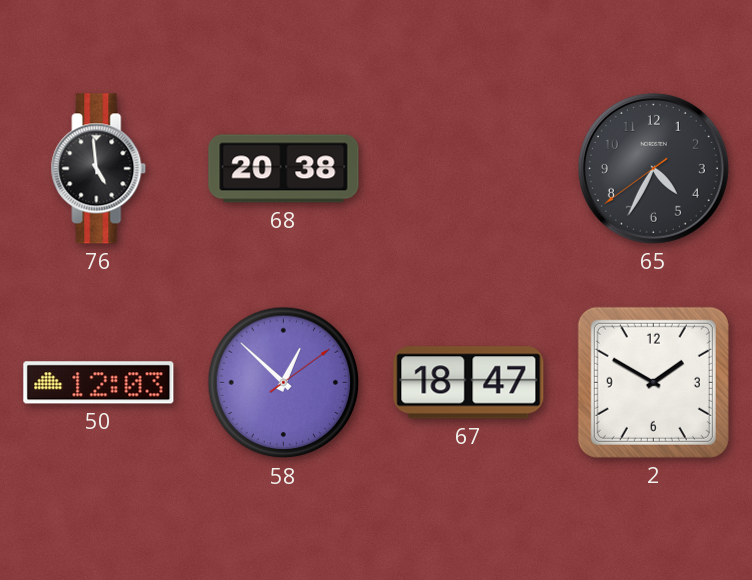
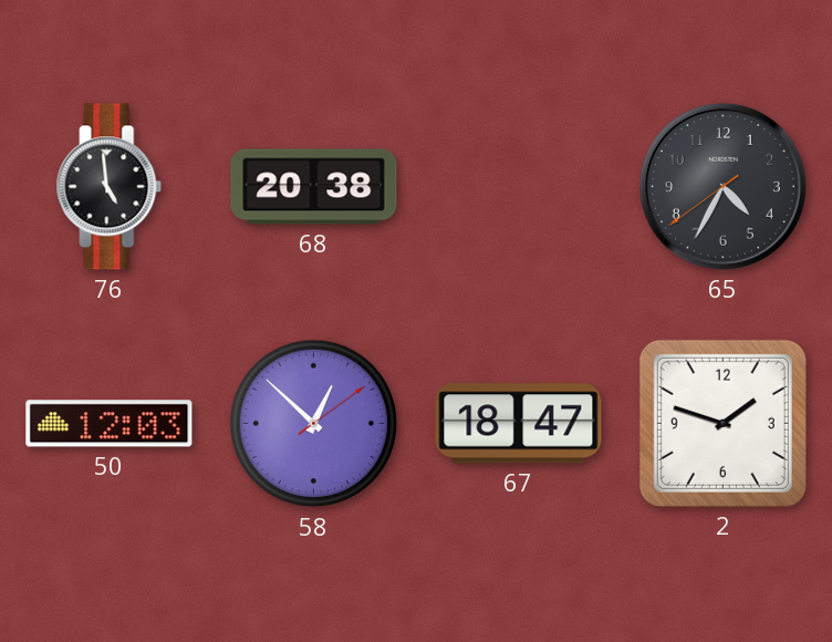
2: 1:50 -> 1:48 (722, 423)
